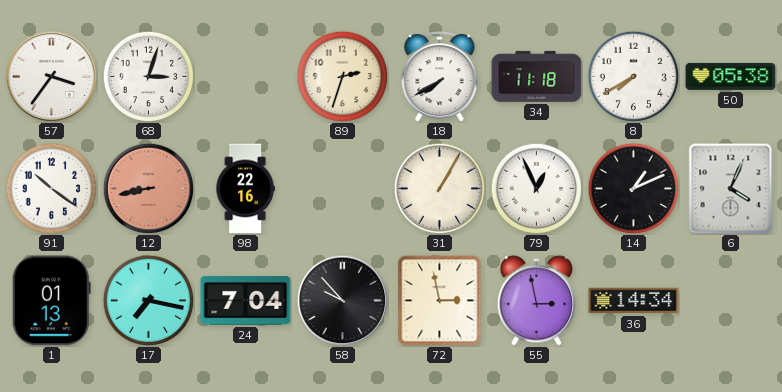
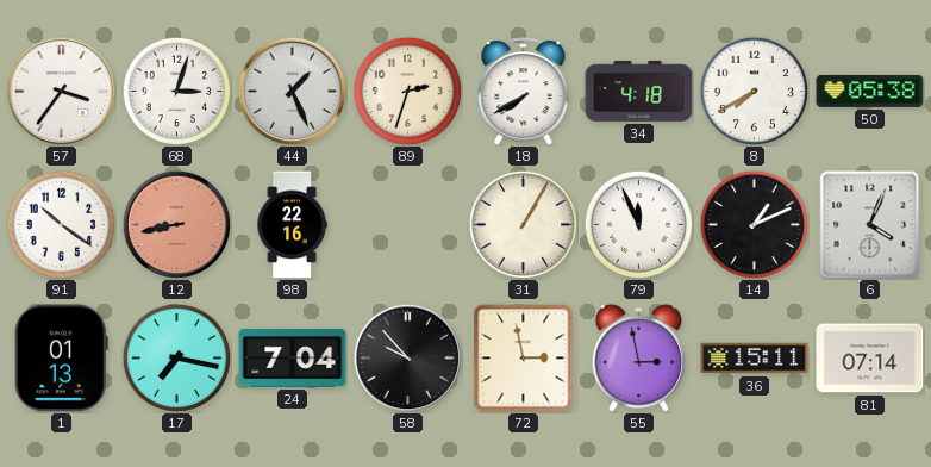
44: none -> 1:26 (292, 91)
34: 11:18 -> 4:18 (639, 91)
79: 12:56 -> 11:56 (638, 224)
36: 14:34 -> 15:11 (755, 359)
81: none -> 07:14 (870, 359)
